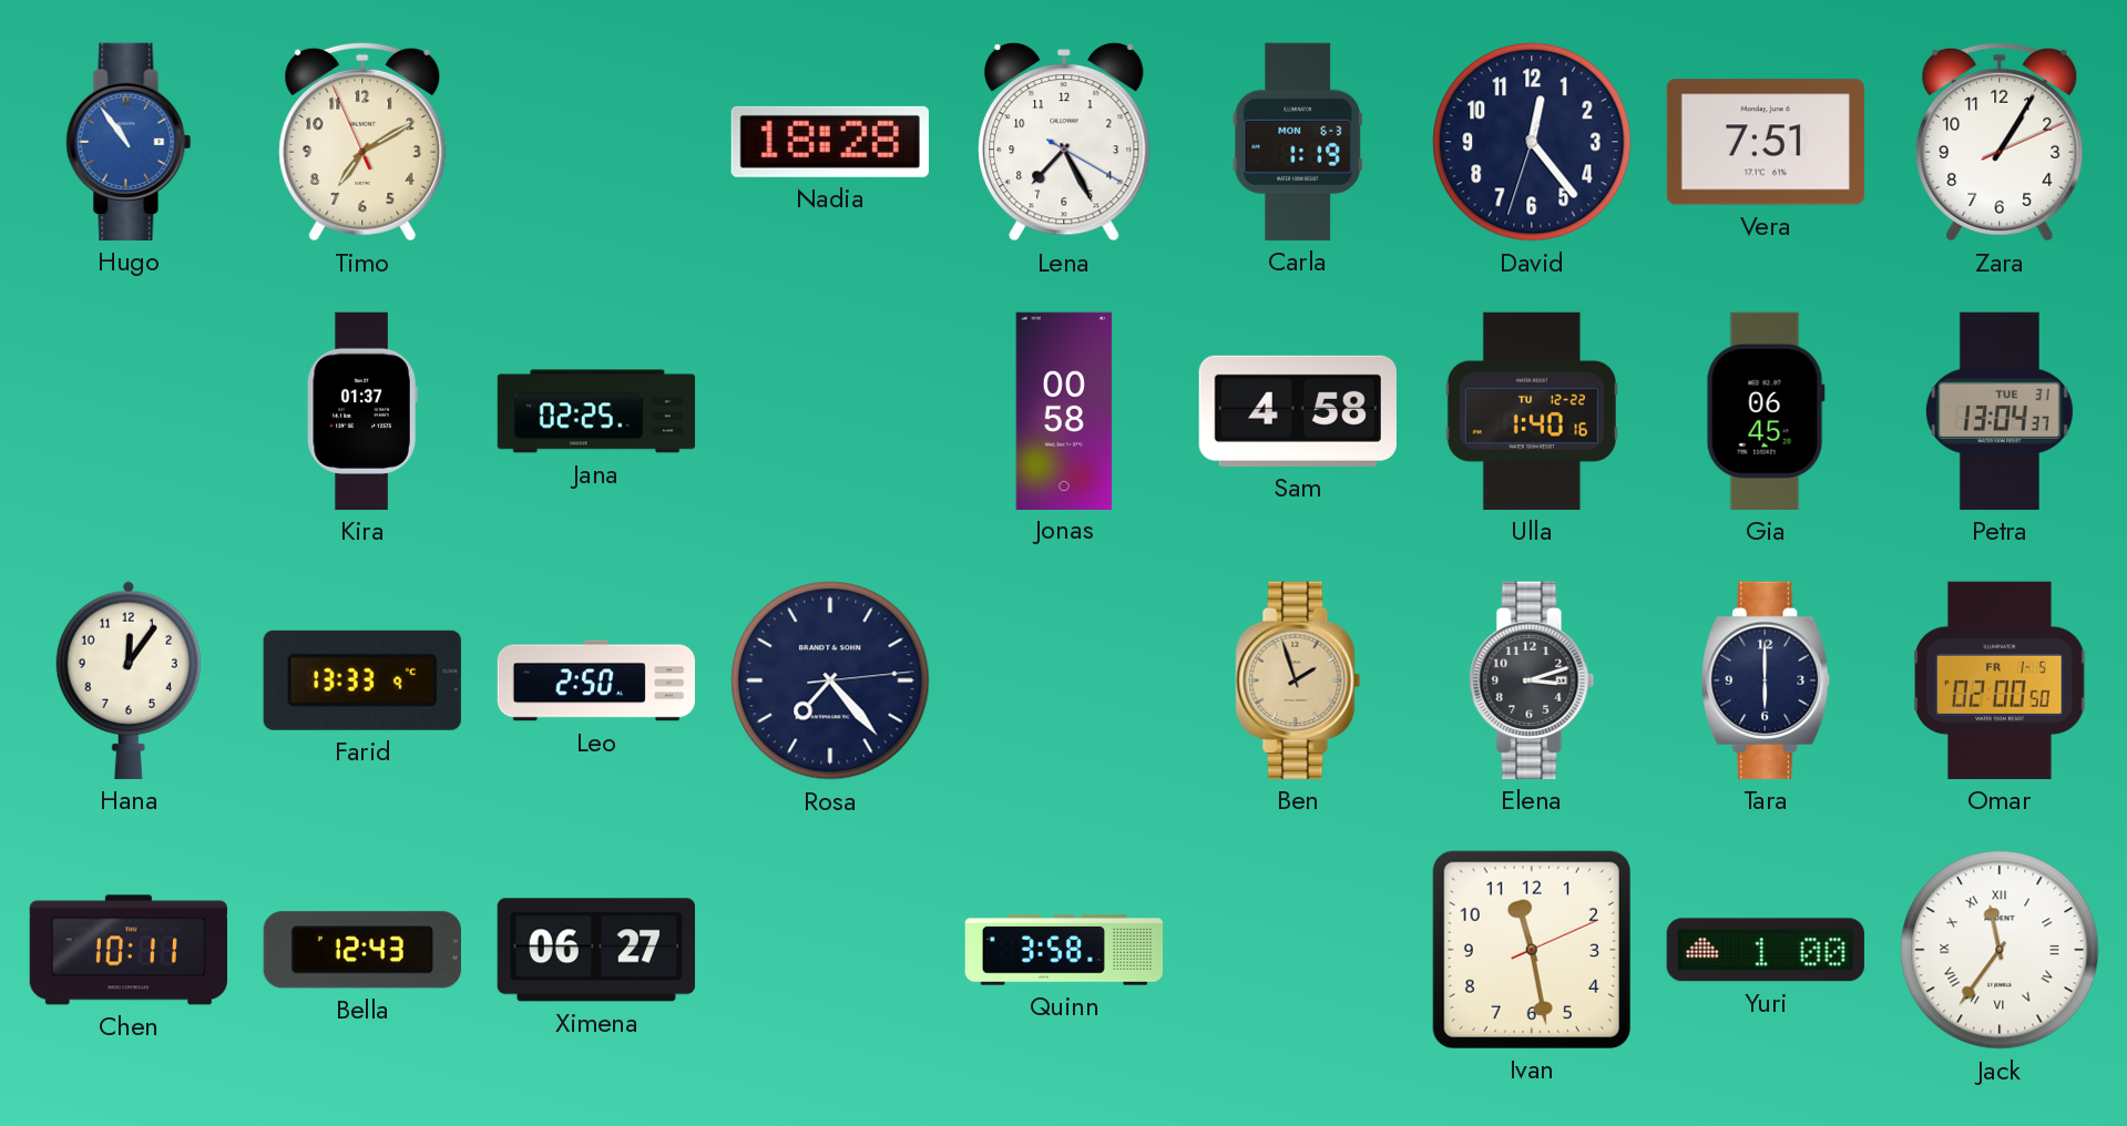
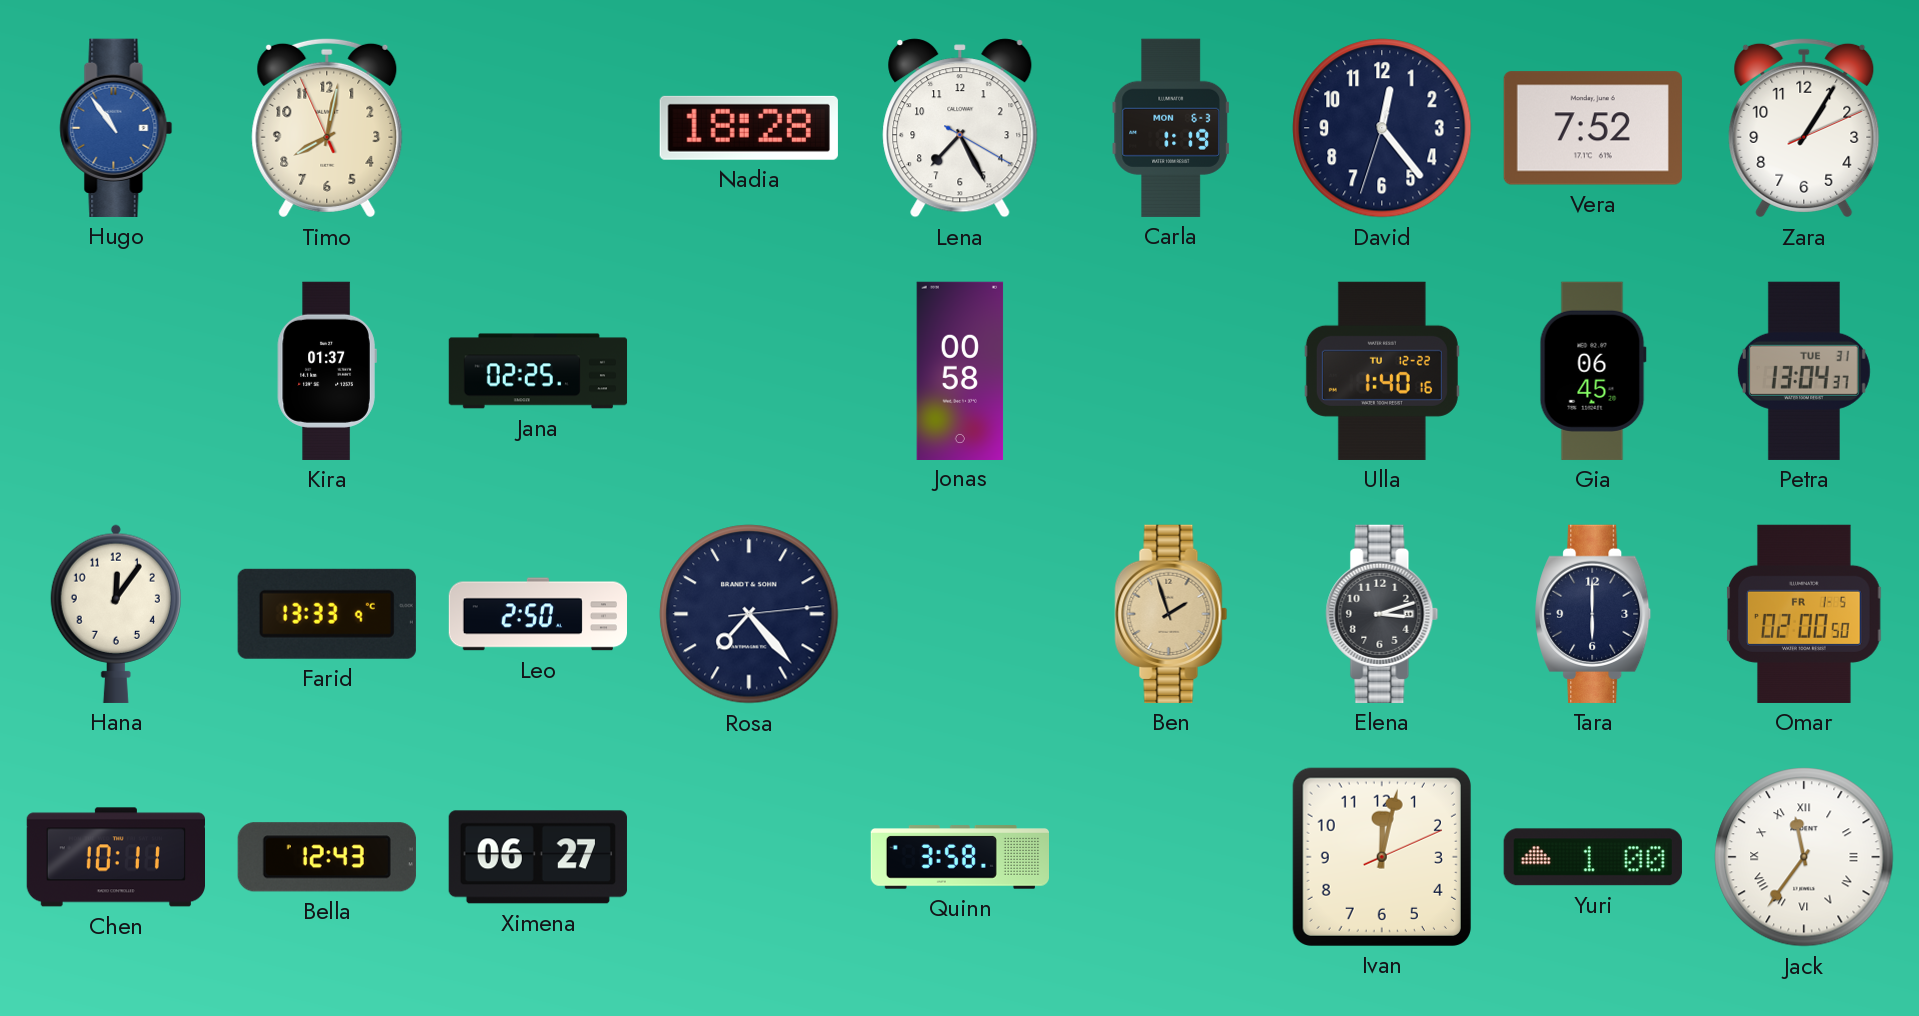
Timo: 7:09 -> 8:01 (327, 128)
Vera: 7:51 -> 7:52 (1593, 128)
Sam: 4:58 -> none (1298, 411)
Ivan: 11:28 -> 12:02 (1382, 857)
